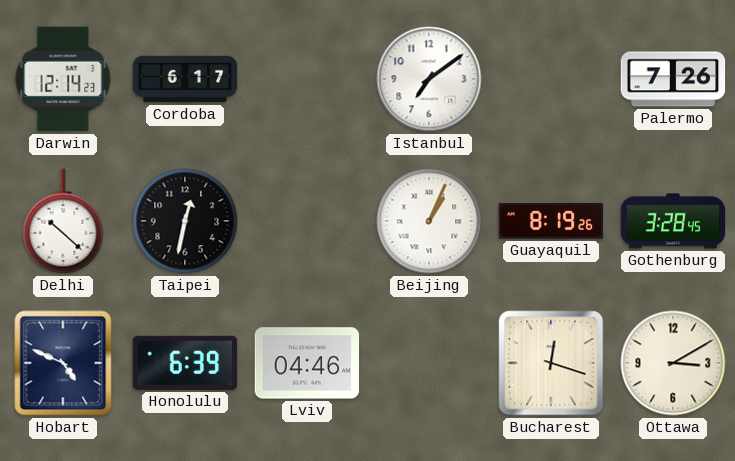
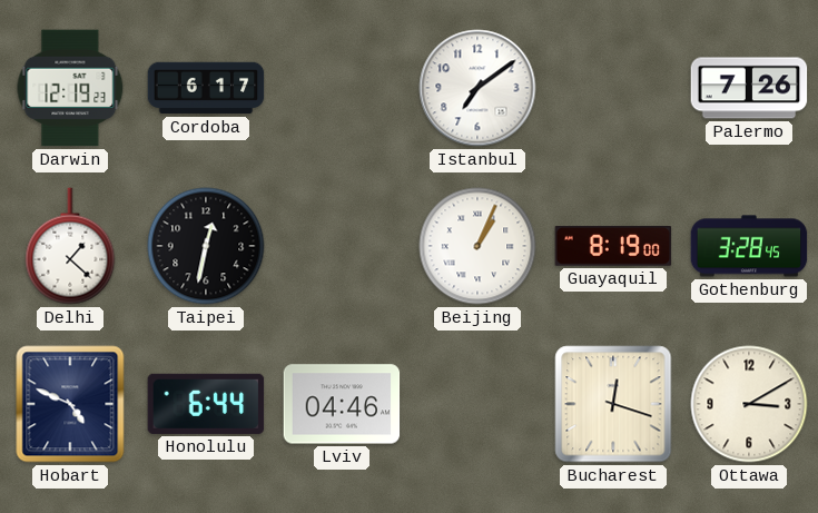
Darwin: 12:14 -> 12:19 (70, 88)
Delhi: 10:22 -> 1:22 (70, 246)
Guayaquil: 8:19:26 -> 8:19:00 (613, 247)
Honolulu: 6:39 -> 6:44 (206, 404)
